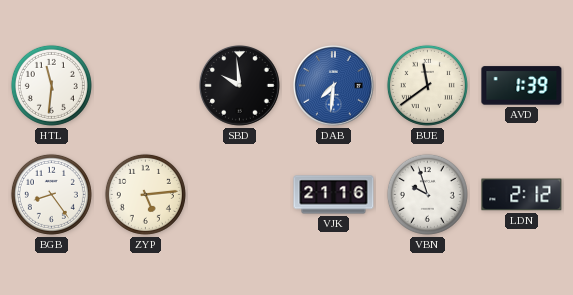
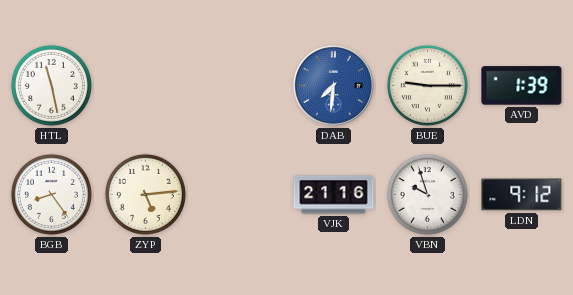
HTL: 11:31 -> 11:28 (51, 85)
SBD: 9:59 -> none (240, 86)
BUE: 11:39 -> 9:15 (427, 85)
LDN: 2:12 -> 9:12 (522, 195)
